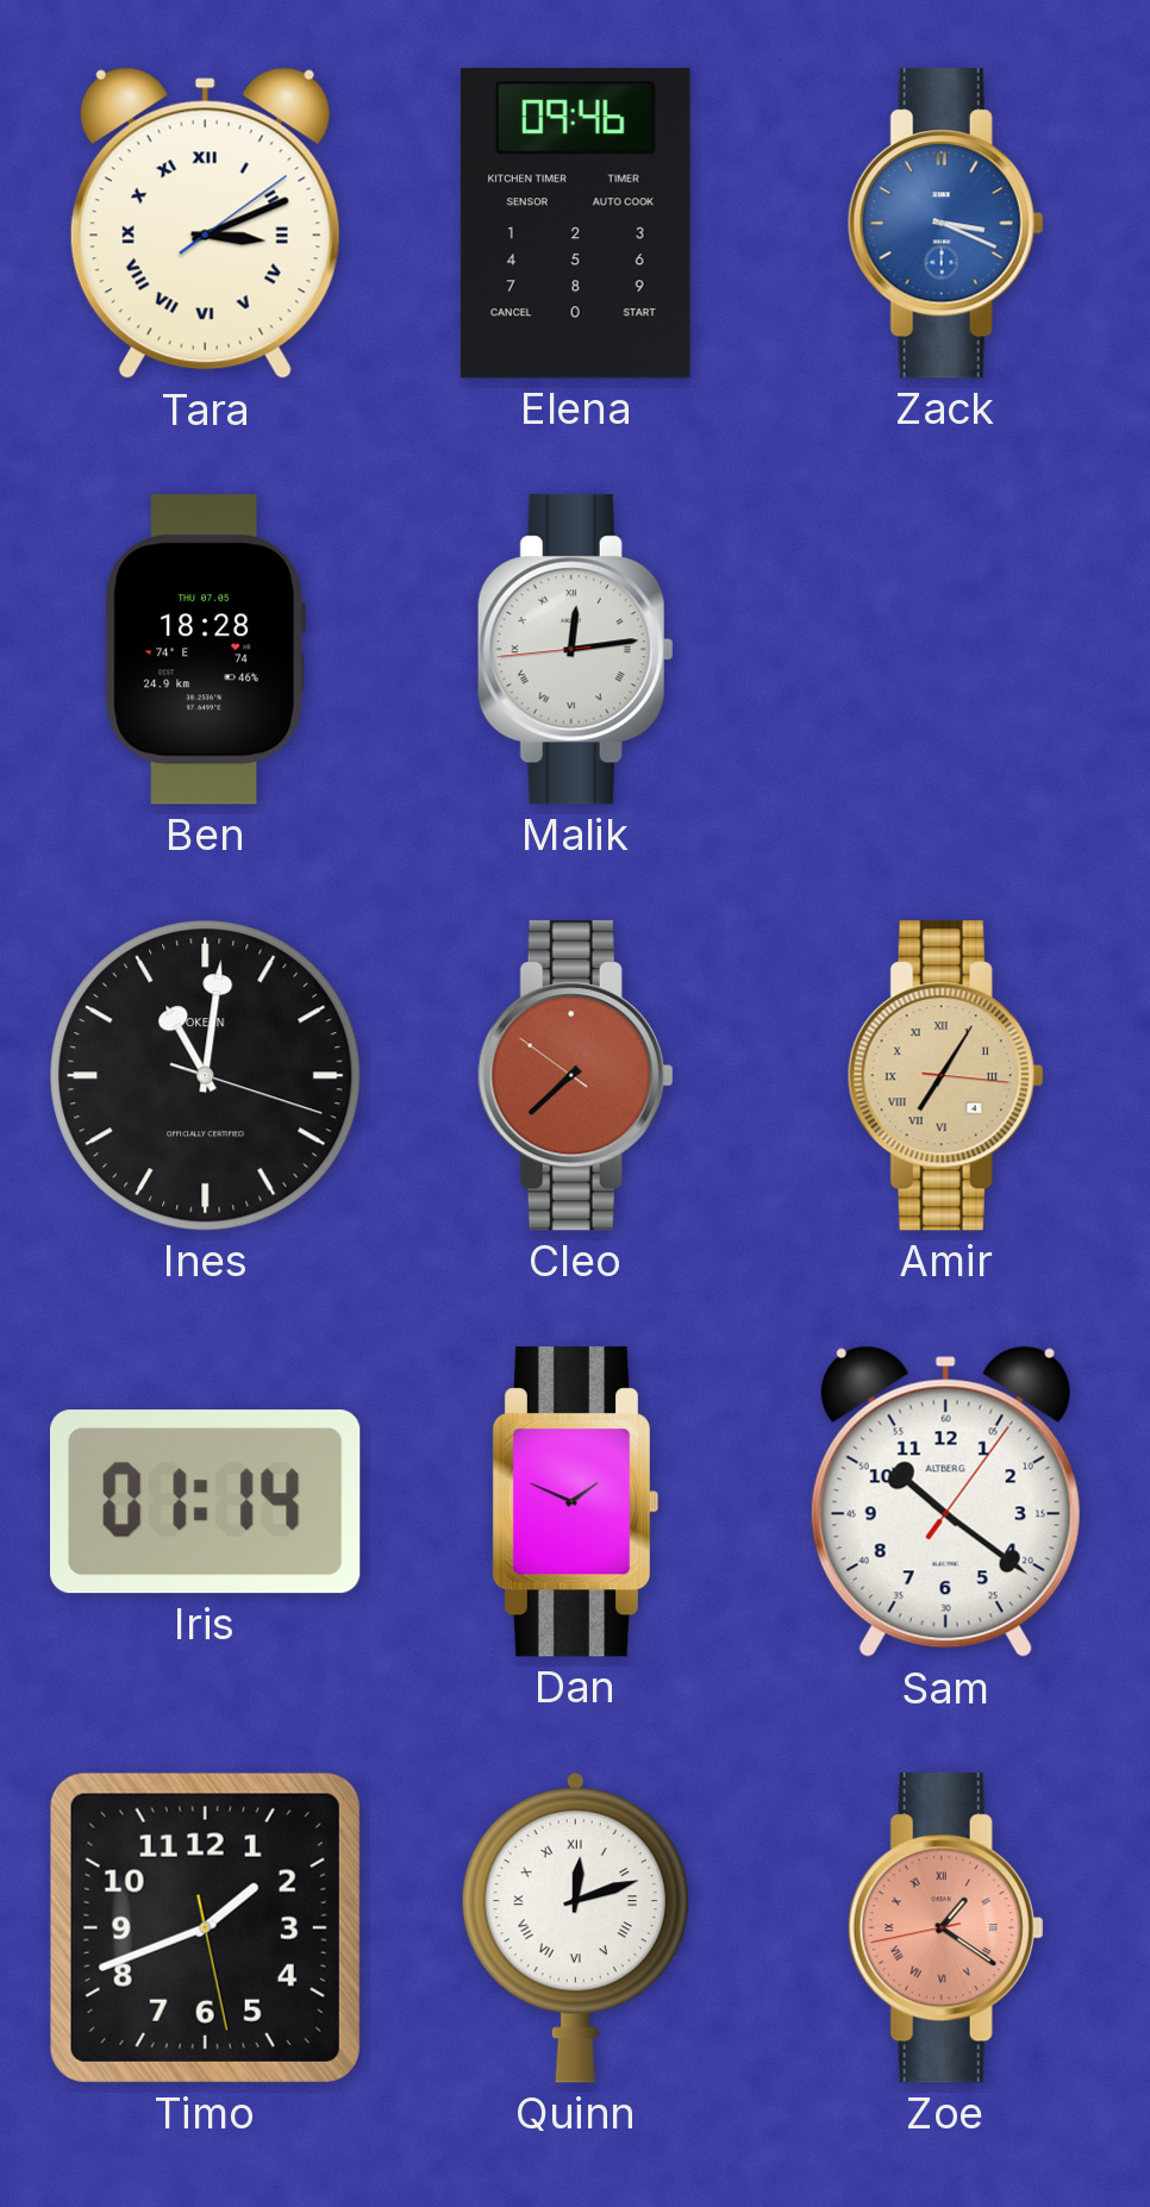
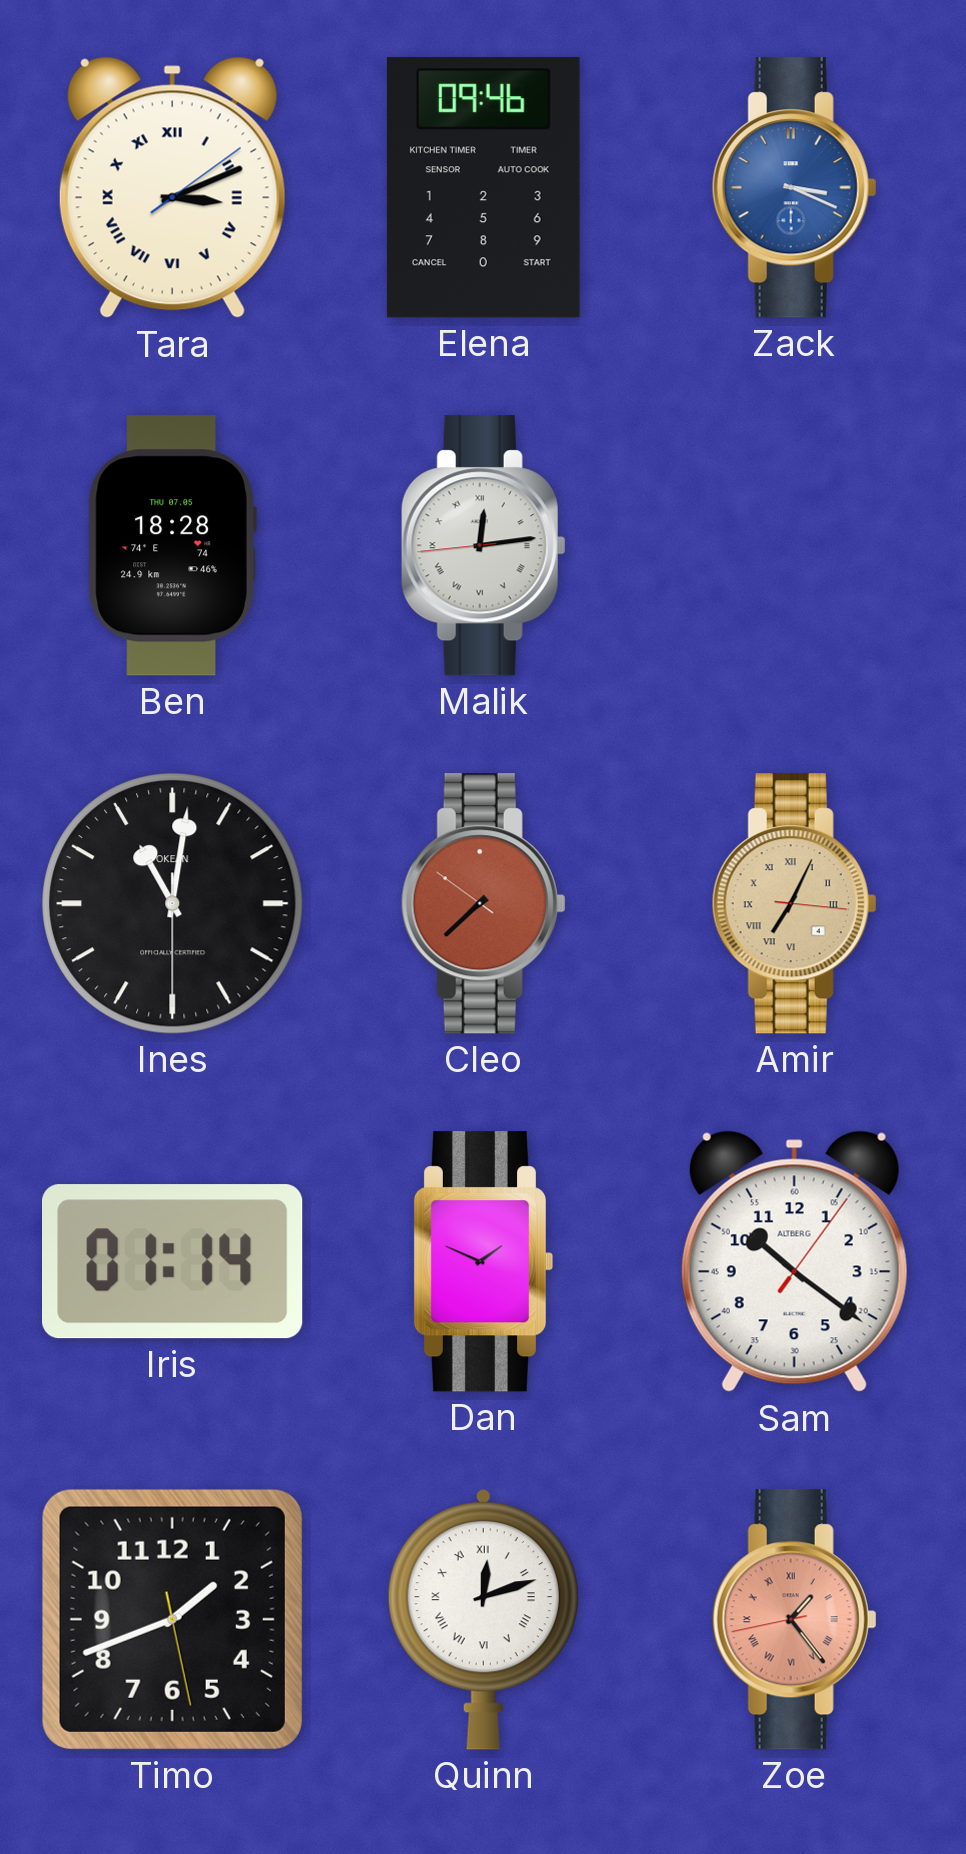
Ines: 11:01:18 -> 11:01:30 (173, 904)
Amir: 7:05 -> 7:04 (794, 904)
Zoe: 1:20 -> 1:23 (794, 1620)
